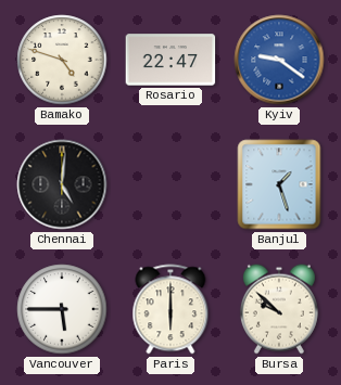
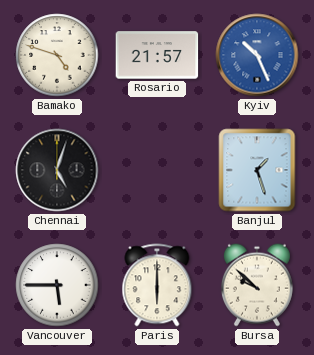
Rosario: 22:47 -> 21:57 (157, 55)
Kyiv: 9:21 -> 10:26 (257, 55)
Chennai: 5:01 -> 5:03 (57, 170)
